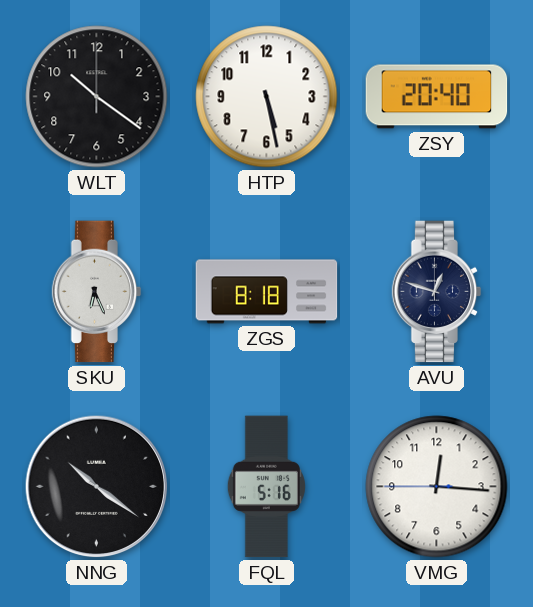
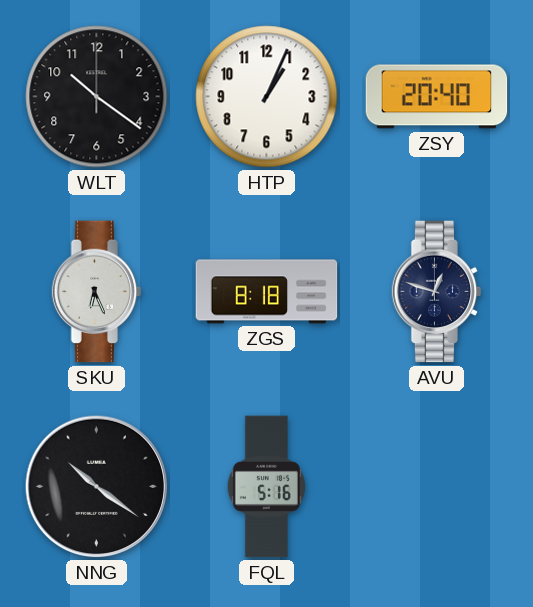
HTP: 5:28 -> 1:04 (267, 97)
VMG: 12:15 -> none (437, 487)
